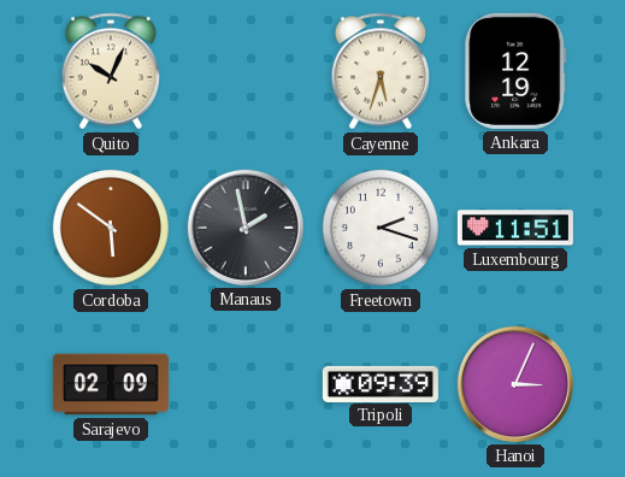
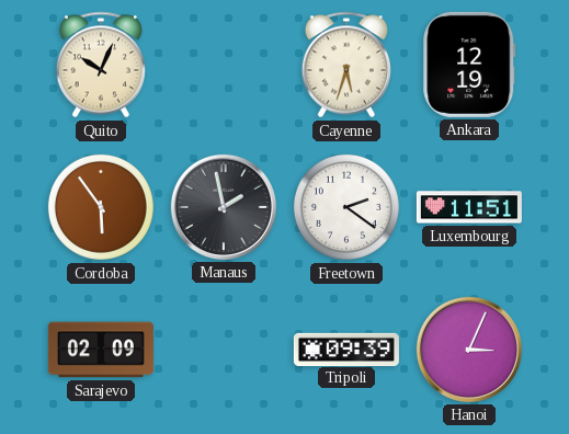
Cordoba: 5:51 -> 5:54 (101, 207)
Freetown: 2:18 -> 2:21 (346, 207)
